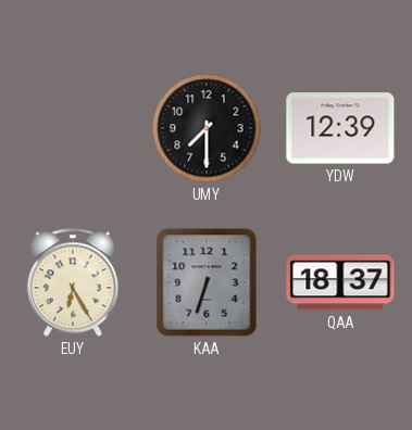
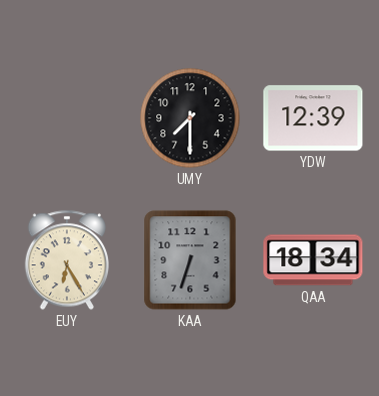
QAA: 18:37 -> 18:34 (313, 260)
